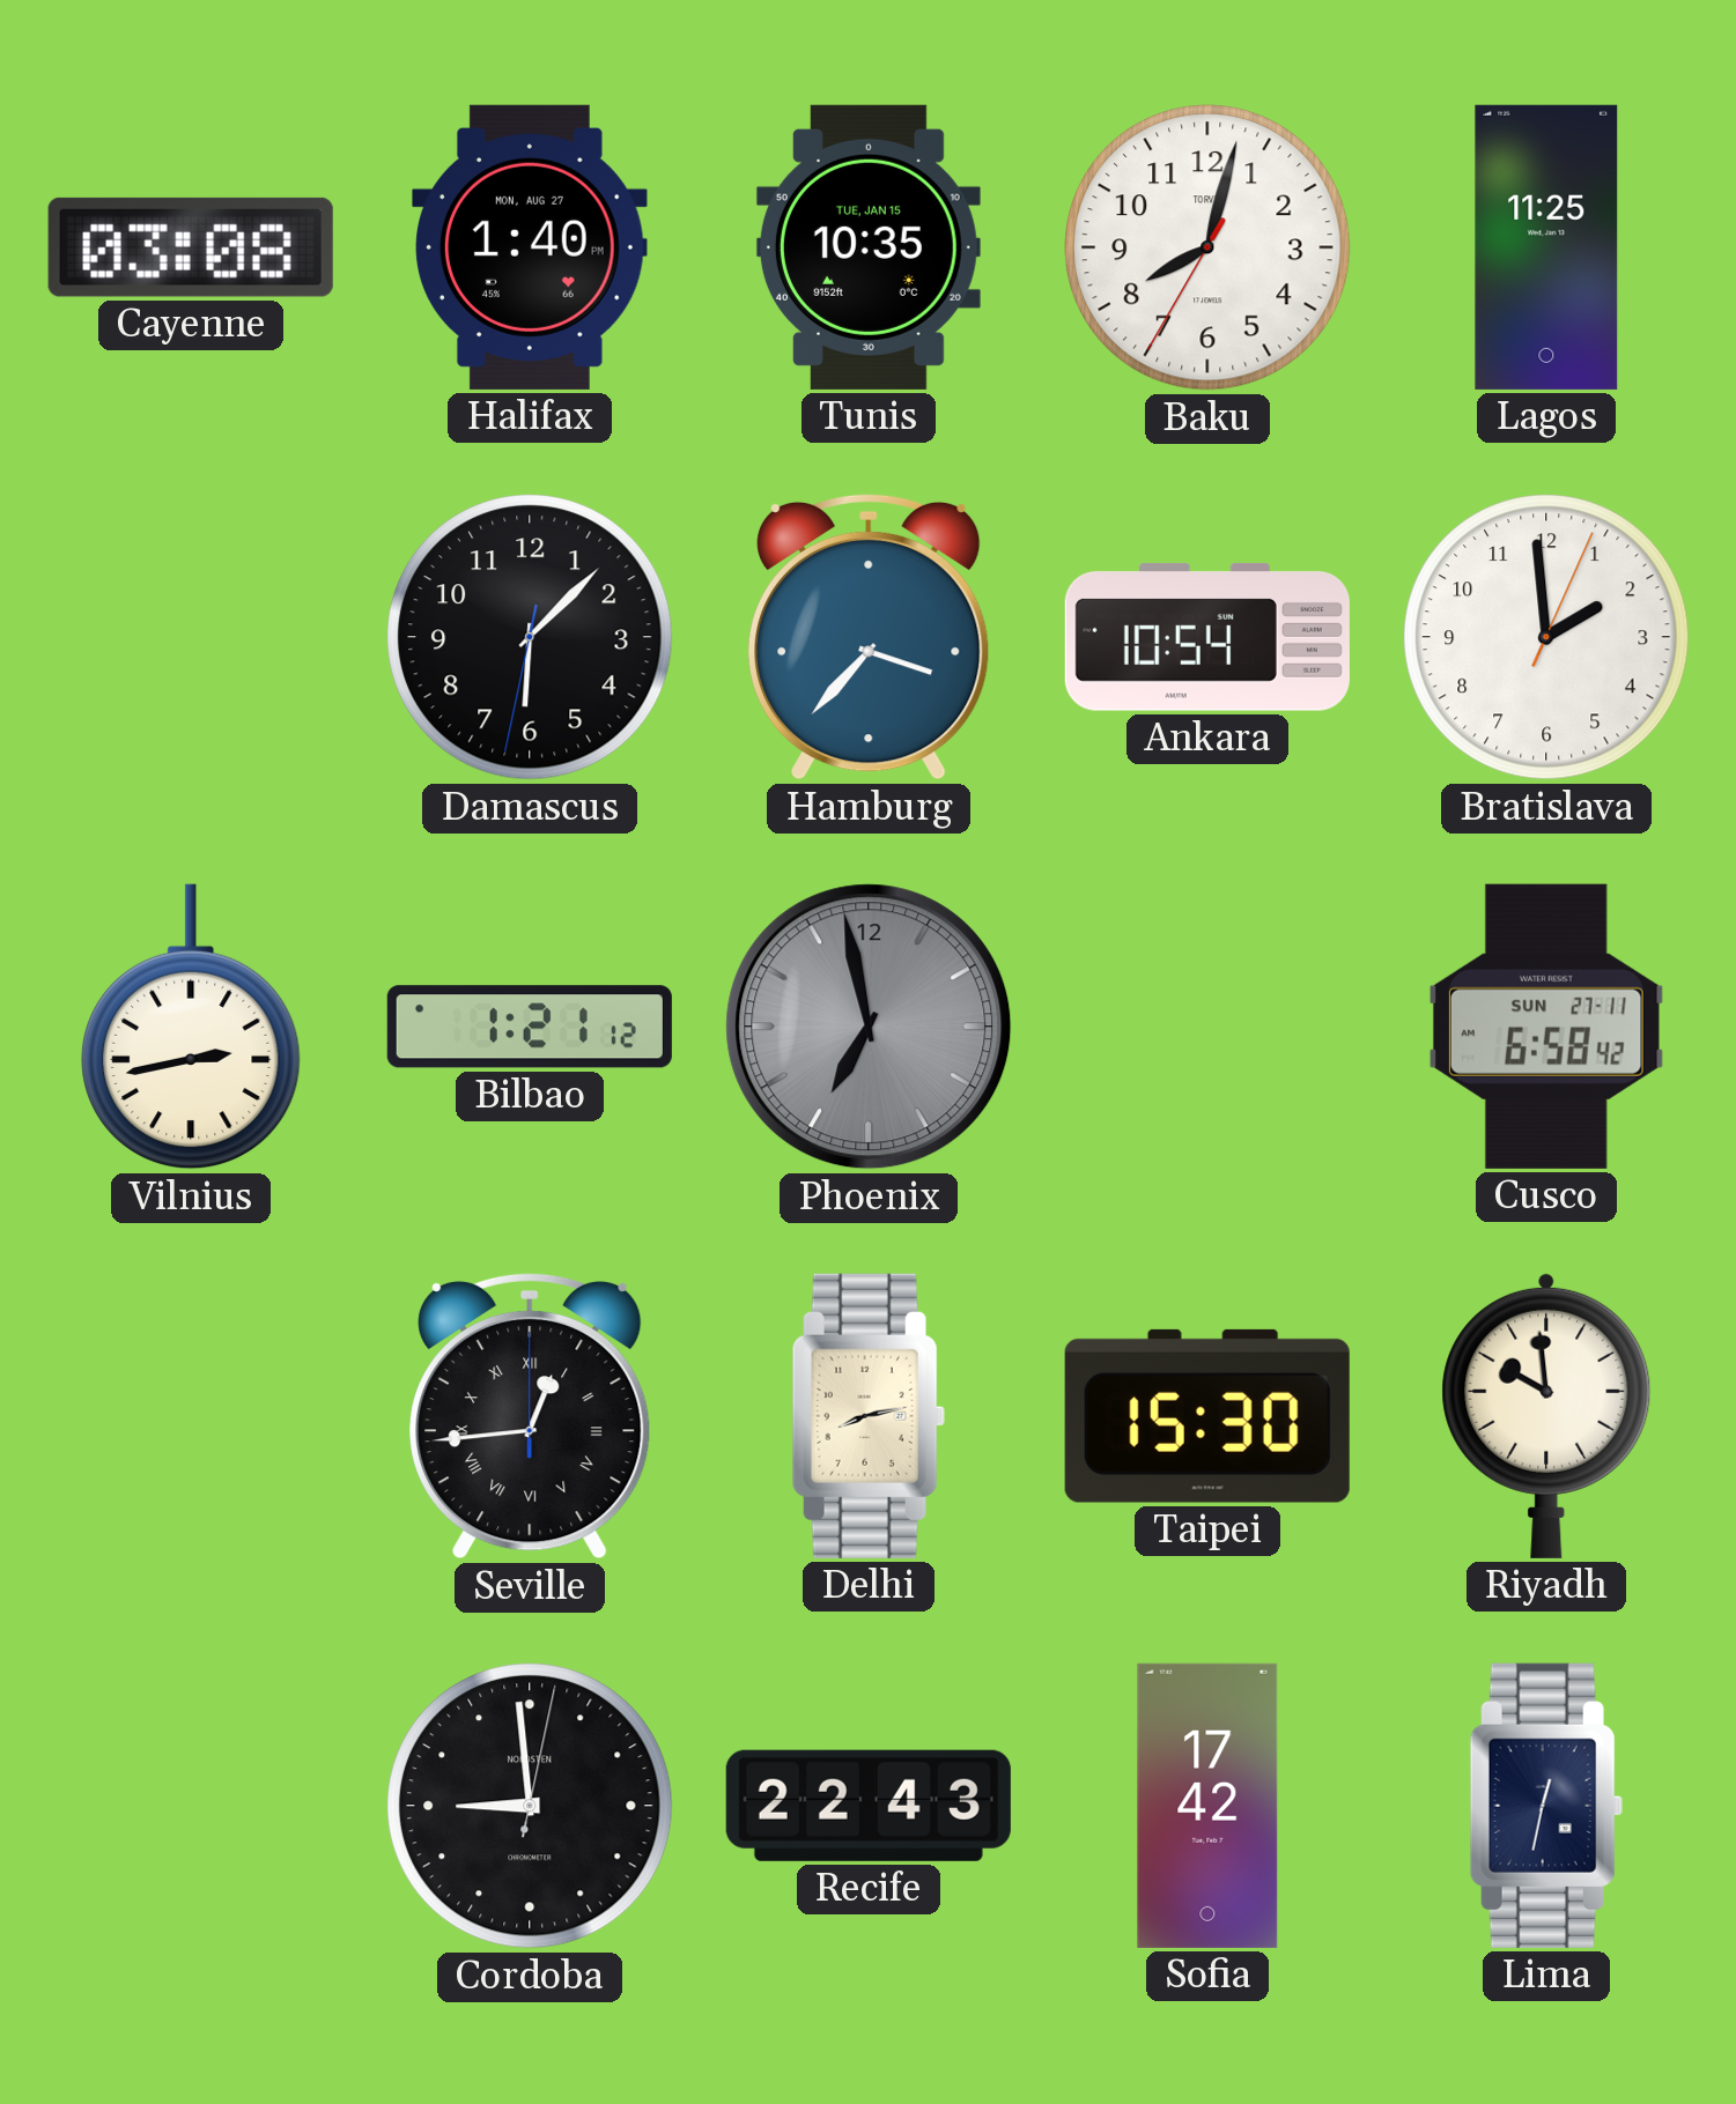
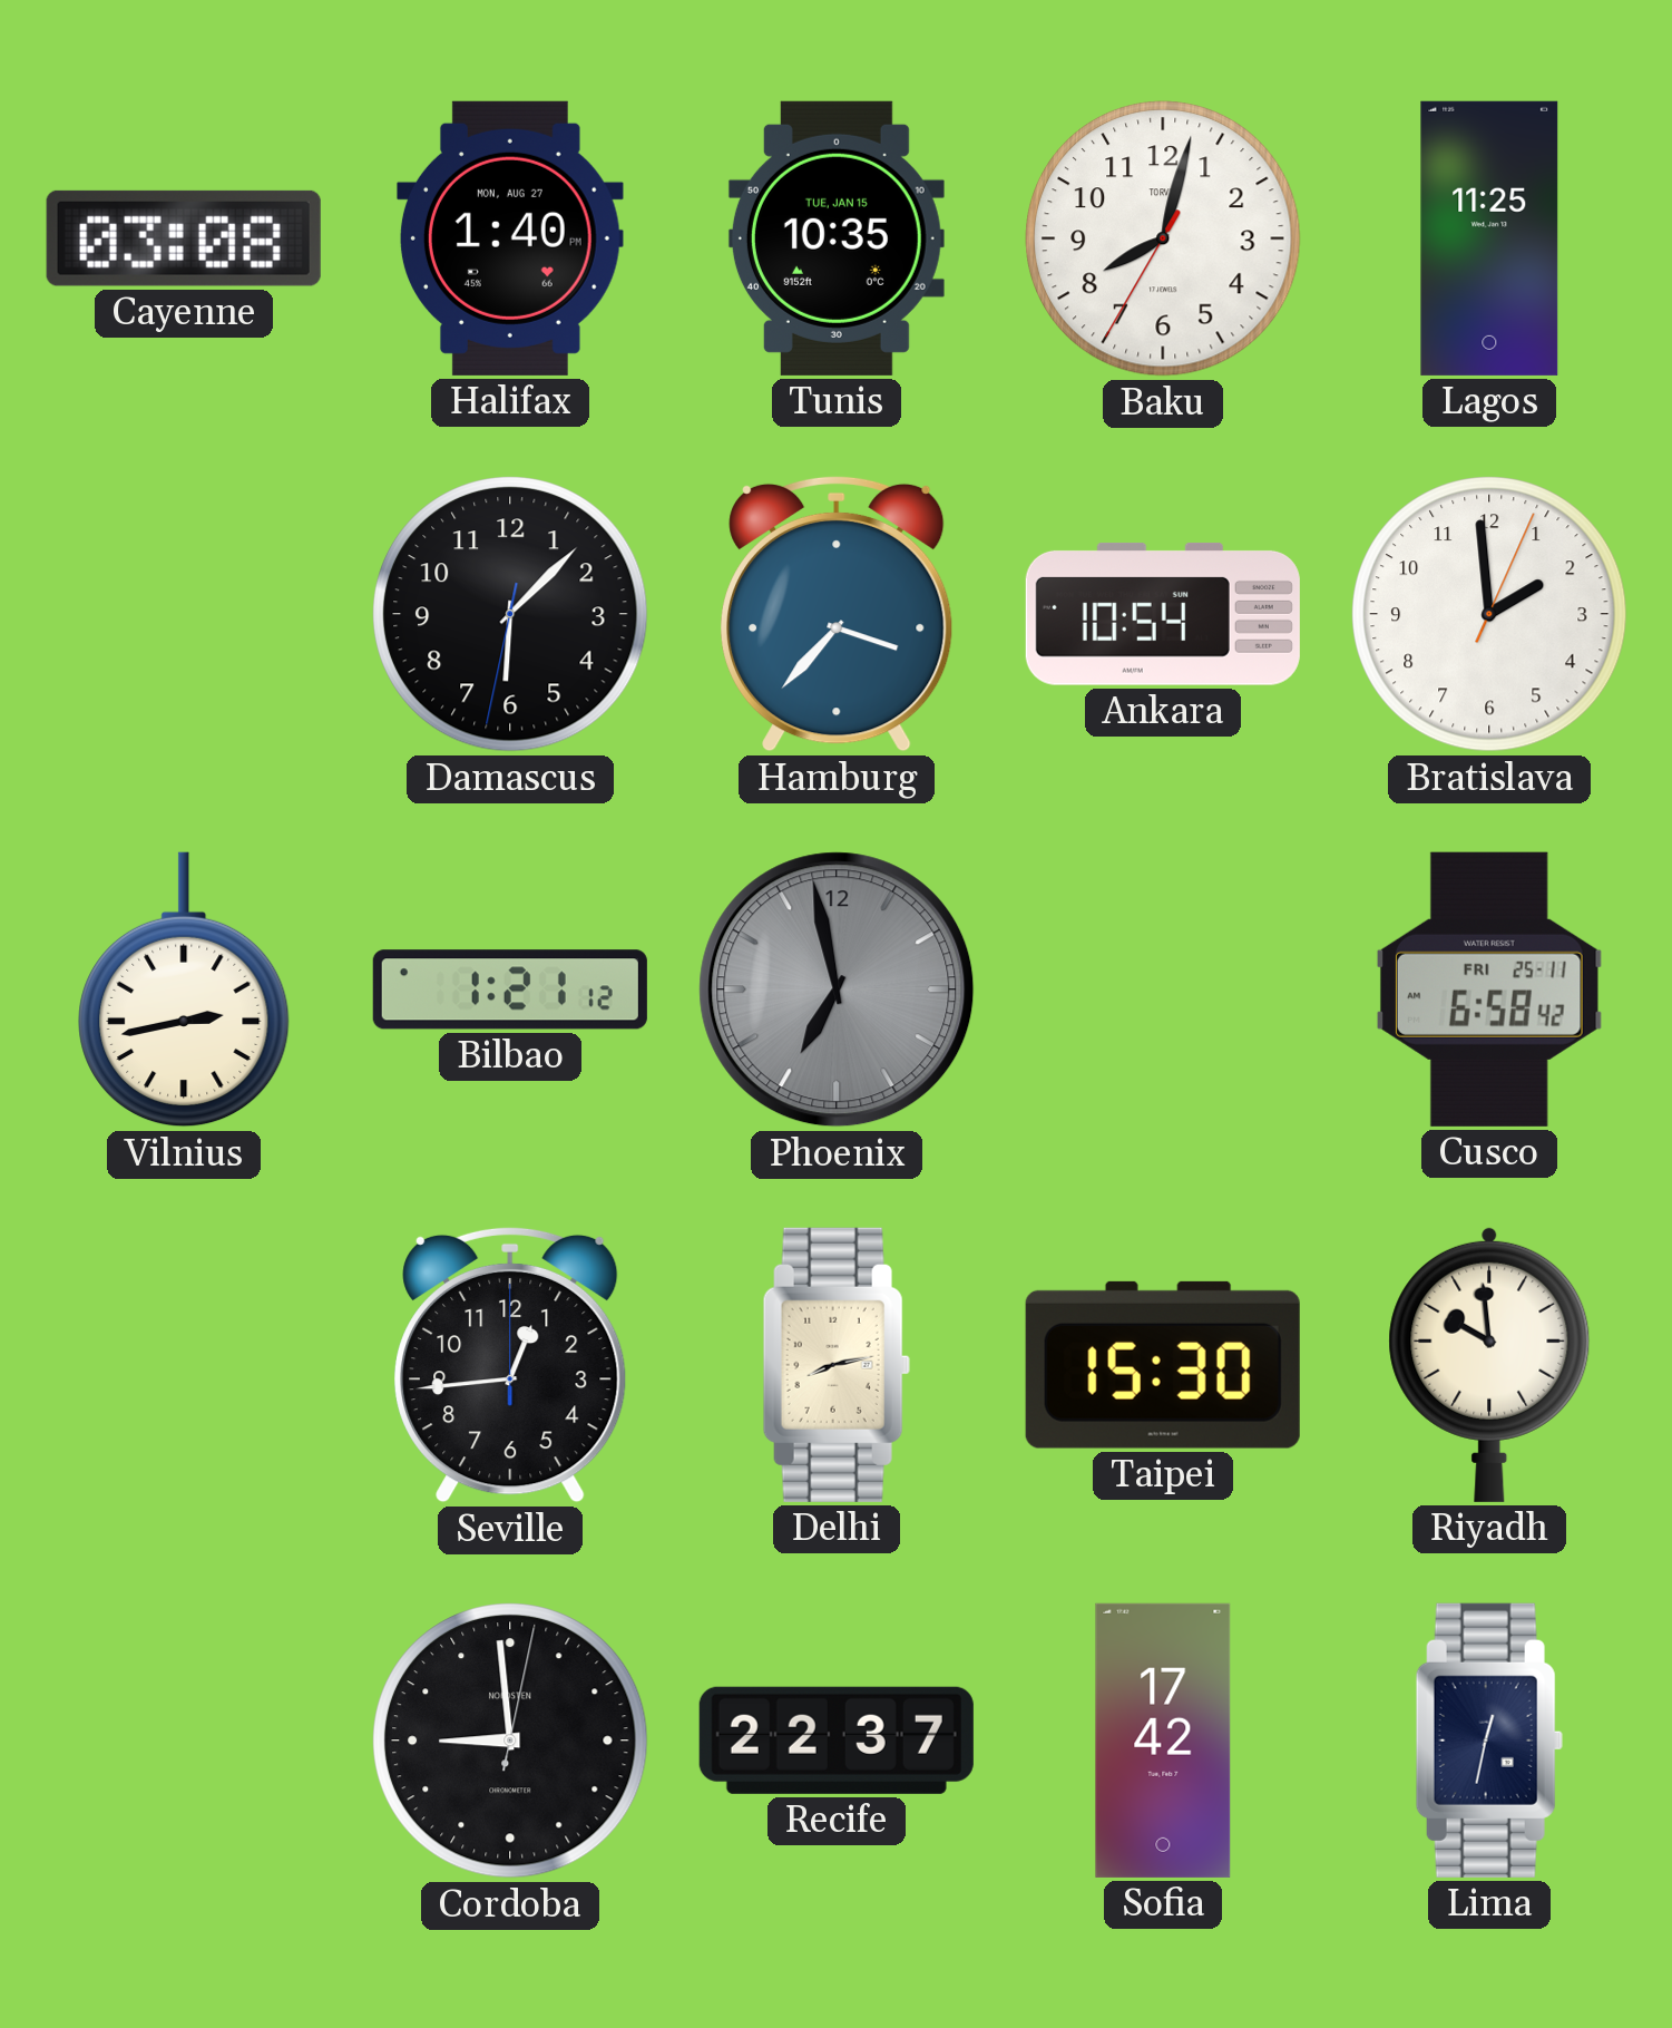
Cusco date: SUN 27-11 -> FRI 25-11 (1489, 989)
Seville numerals: Roman -> Arabic (510, 1365)
Recife: 22:43 -> 22:37 (837, 1741)
